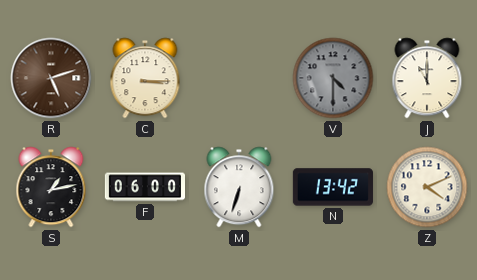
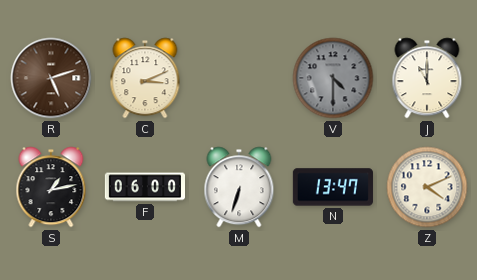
C: 3:15 -> 3:11 (145, 78)
N: 13:42 -> 13:47 (333, 187)
